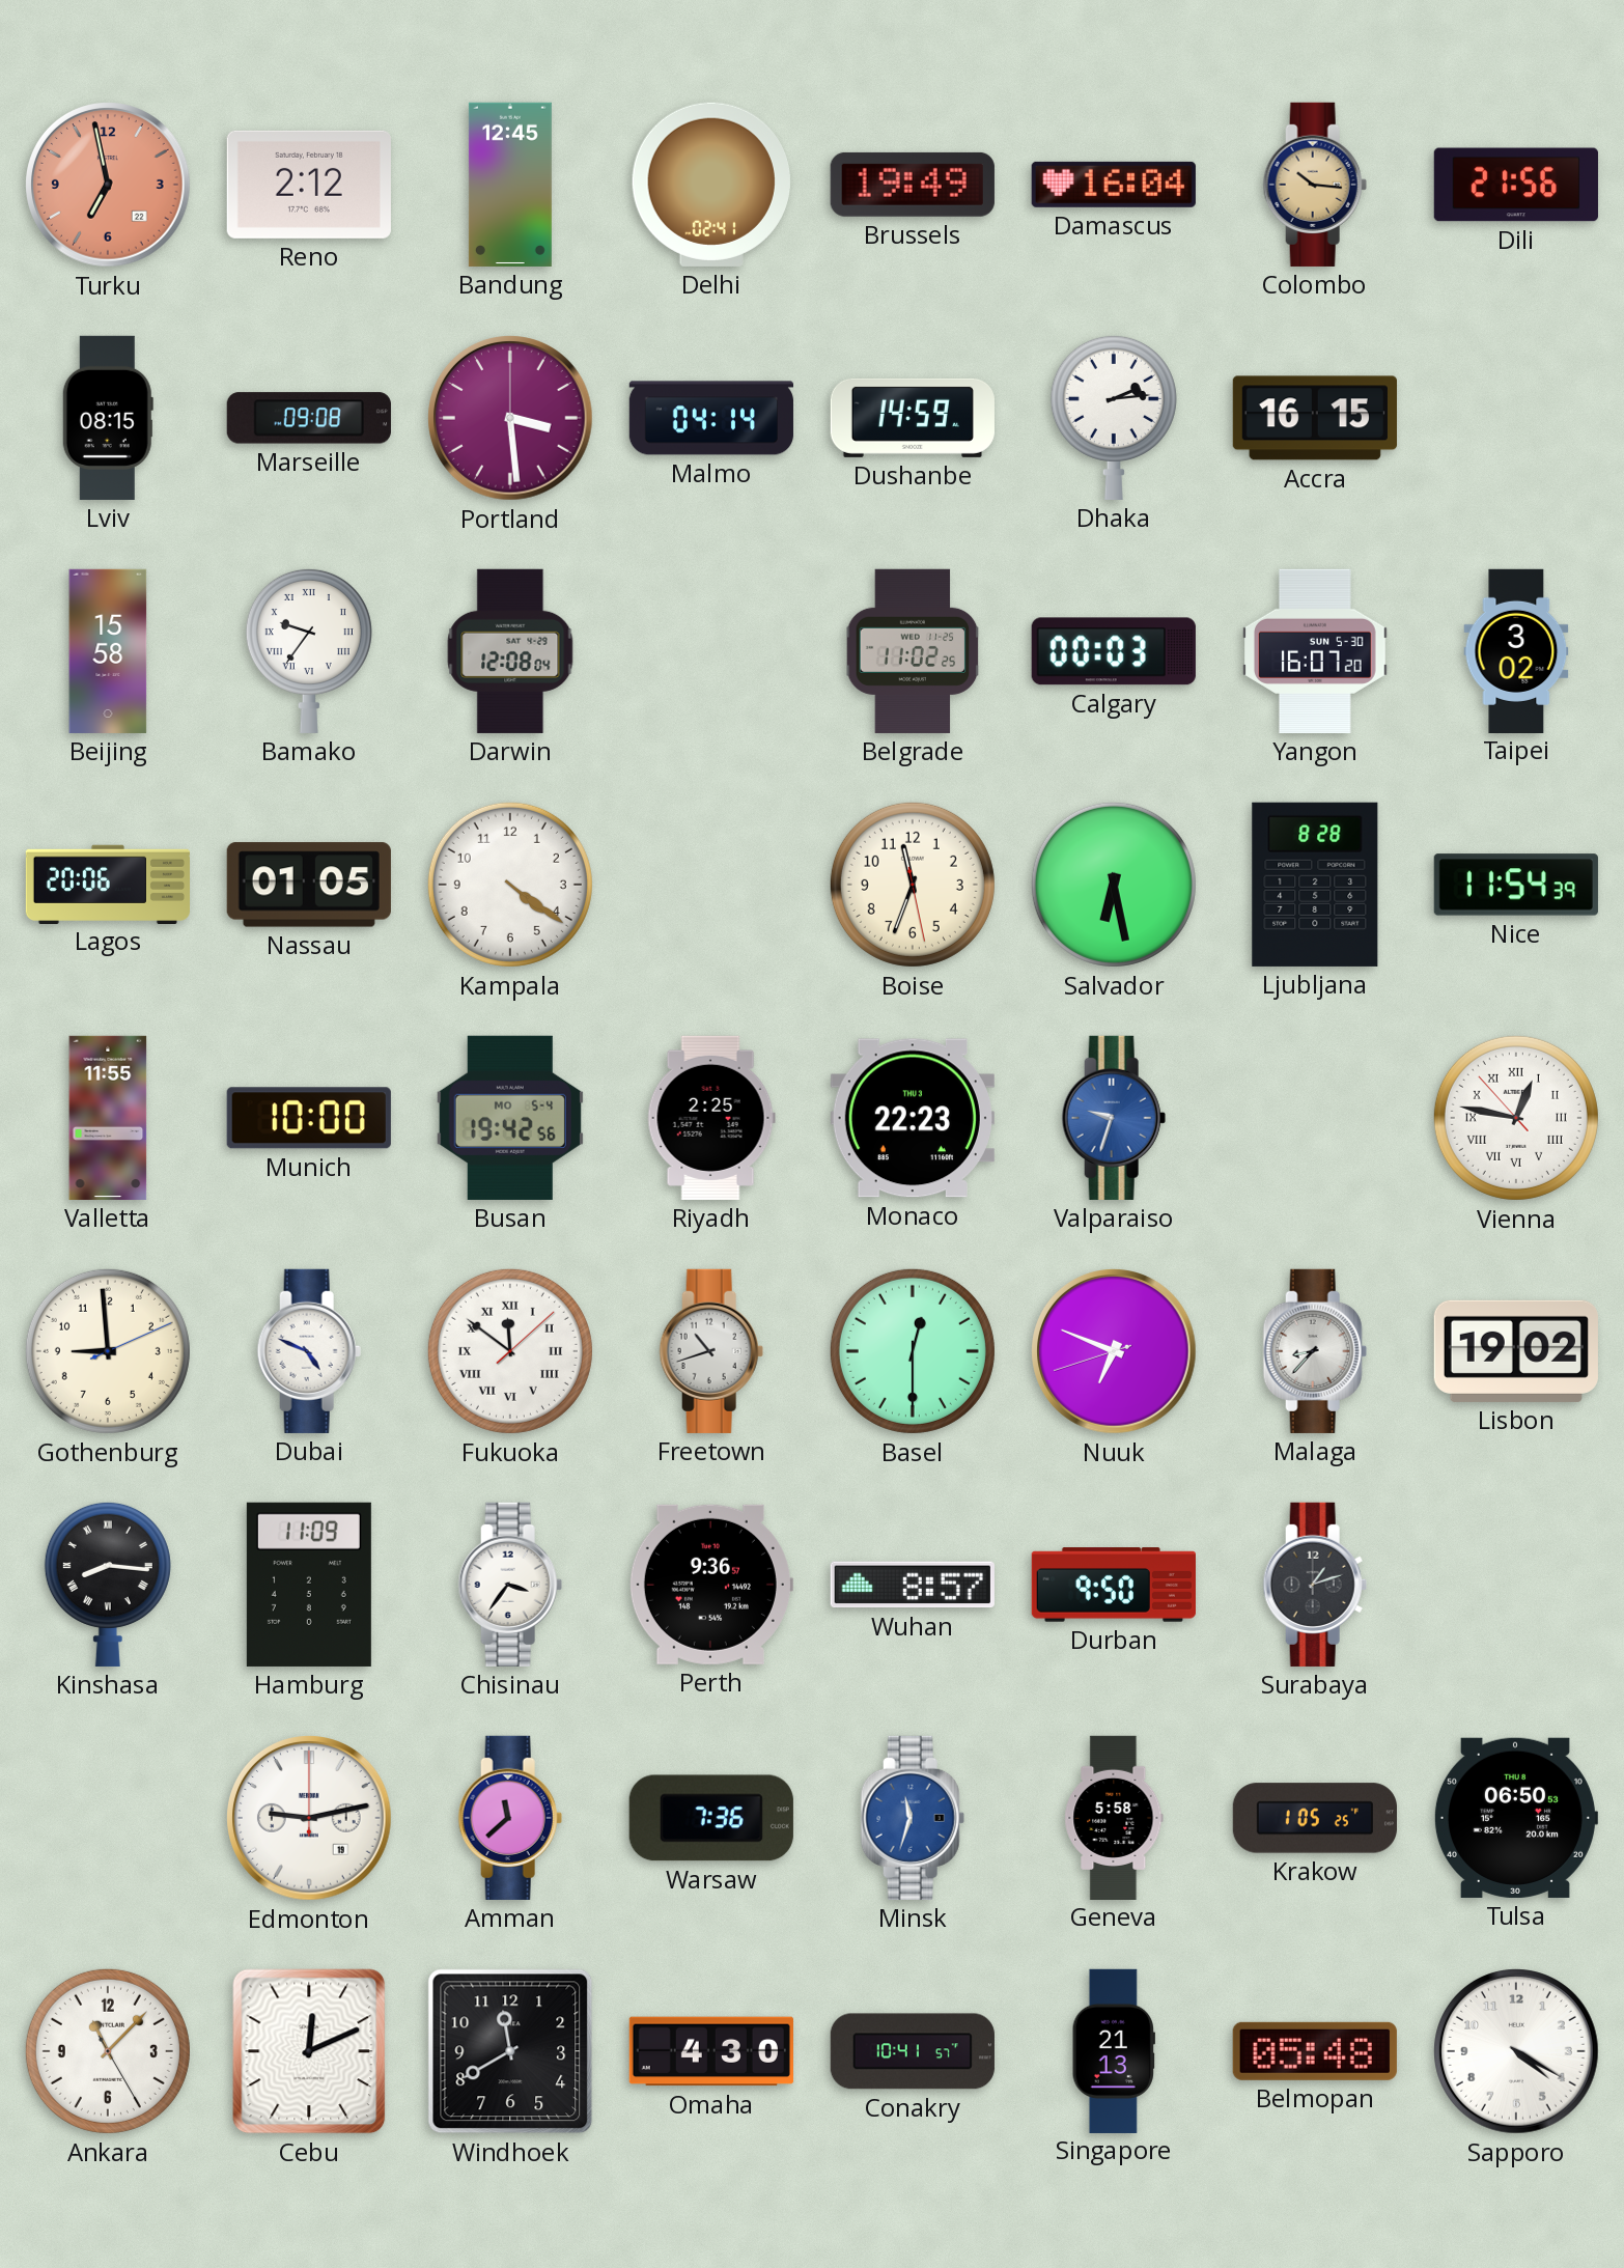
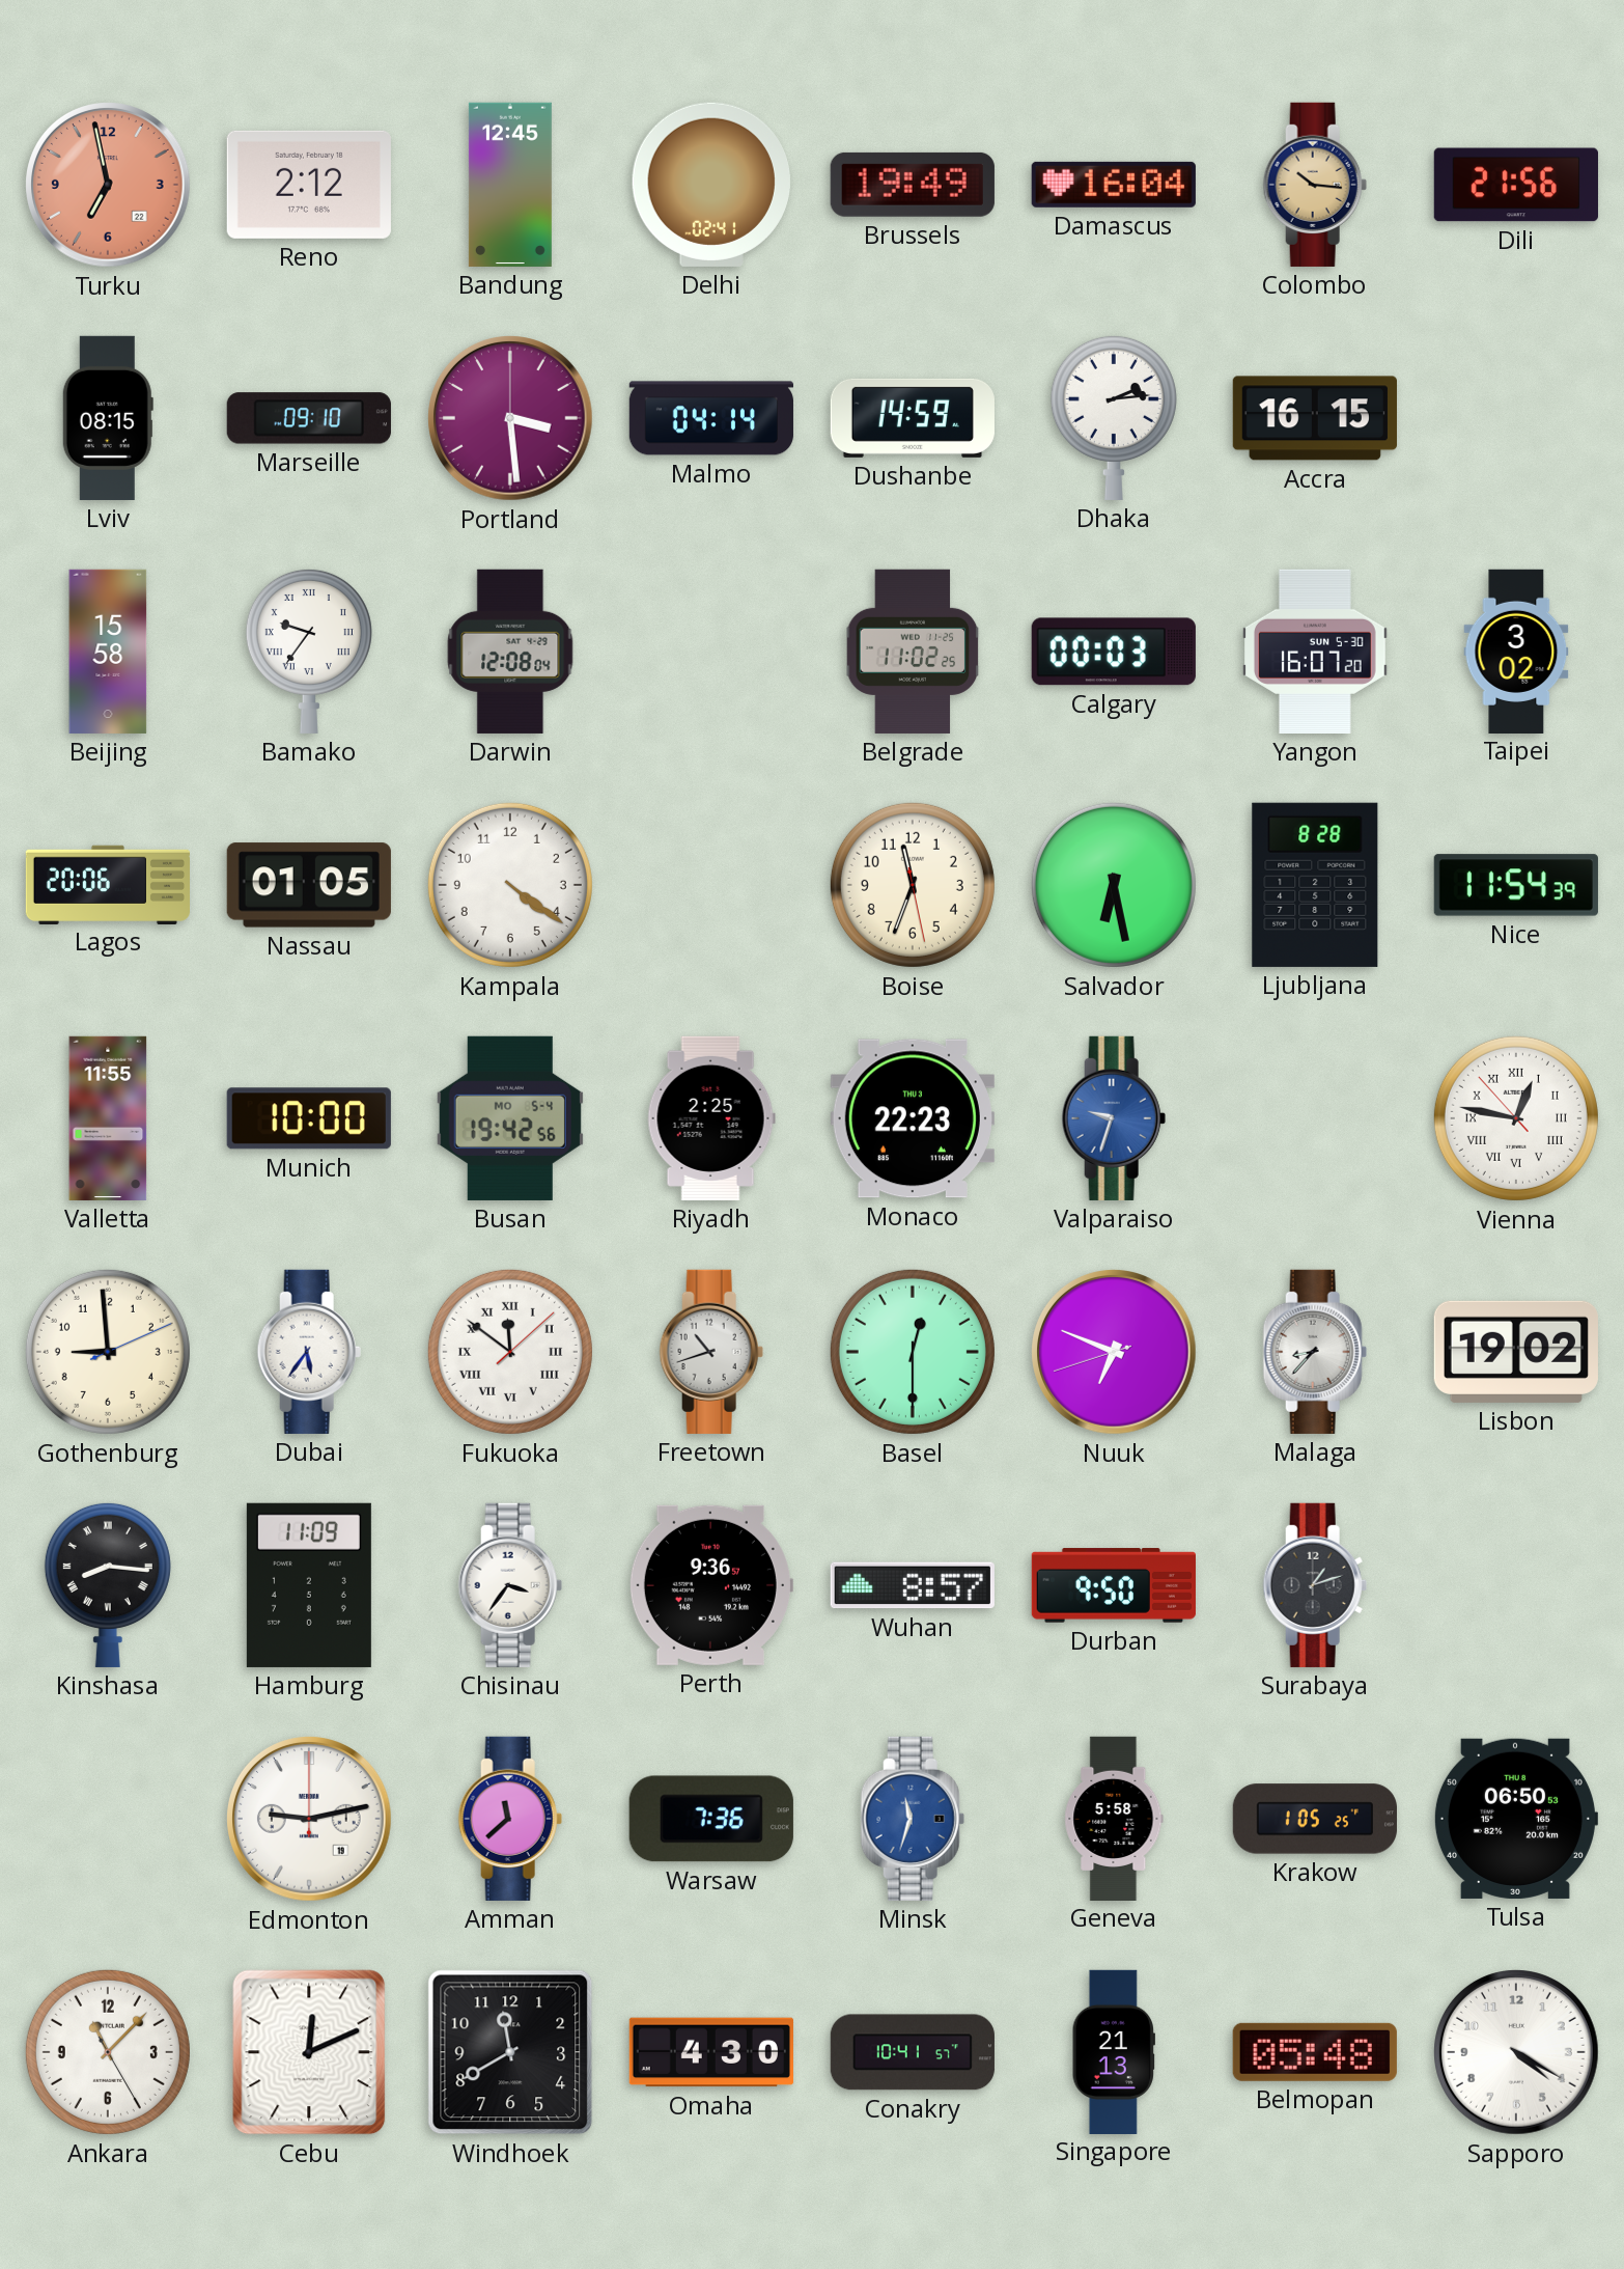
Marseille: 09:08 -> 09:10 (309, 418)
Dubai: 4:49 -> 5:36 (309, 1352)
